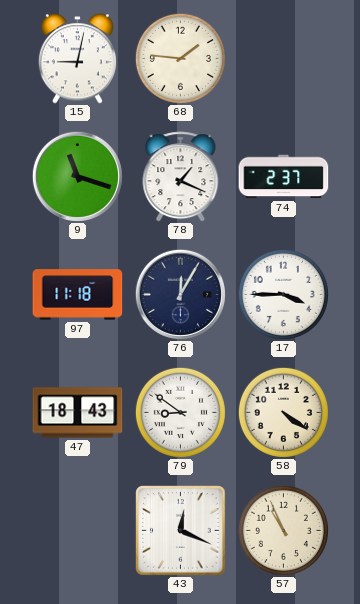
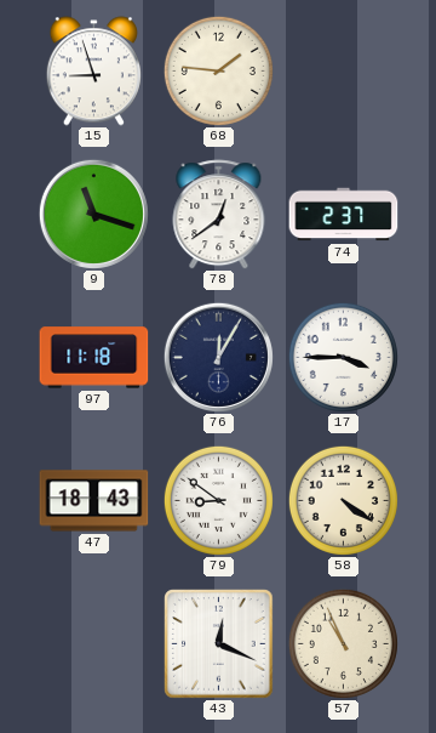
15: 9:02 -> 8:57 (93, 72)
78: 1:19 -> 12:39 (219, 215)
